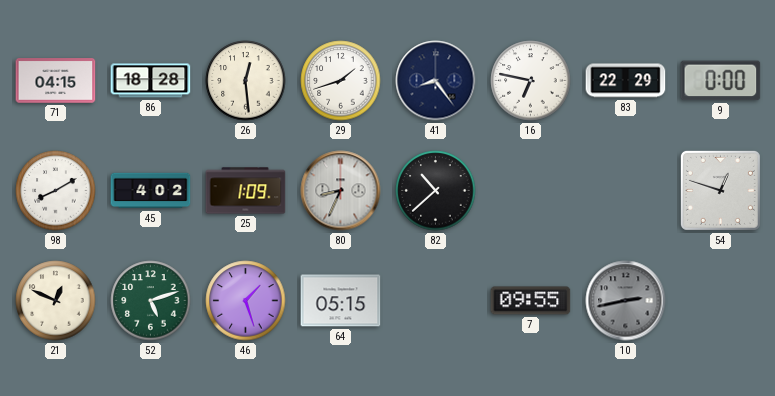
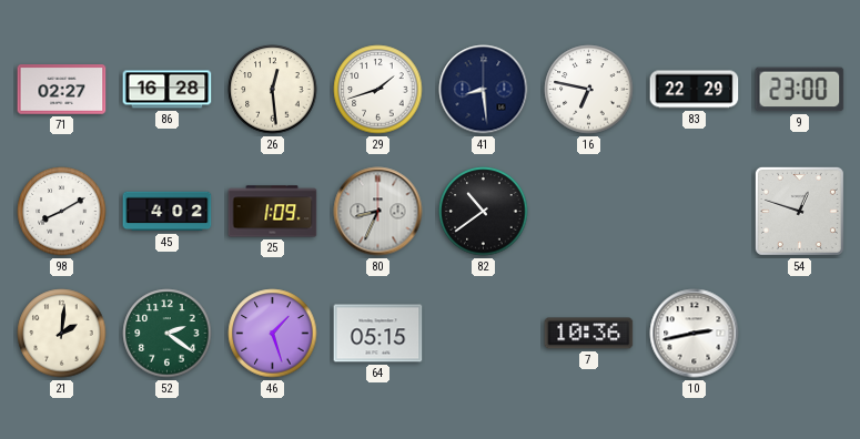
71: 04:15 -> 02:27 (62, 90)
86: 18:28 -> 16:28 (168, 90)
41: 8:24 -> 8:29 (484, 90)
9: 0:00 -> 23:00 (800, 90)
82: 10:38 -> 10:39 (484, 212)
21: 12:49 -> 2:01 (62, 334)
52: 5:12 -> 2:21 (168, 334)
7: 09:55 -> 10:36 (589, 334)
10 dial: grey -> white (695, 334)
